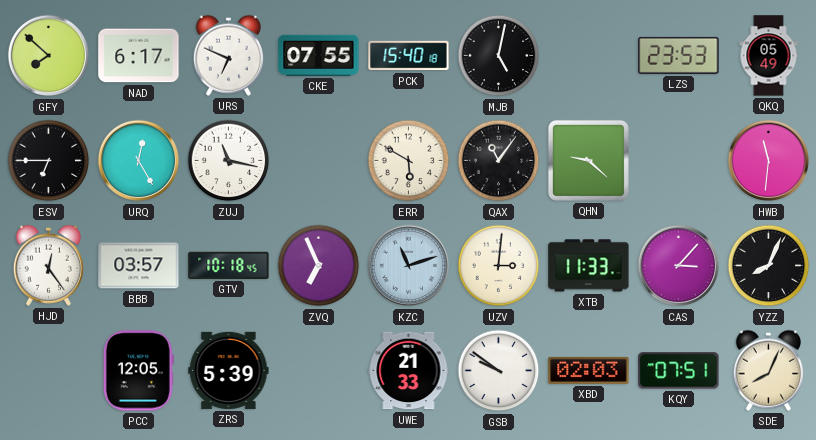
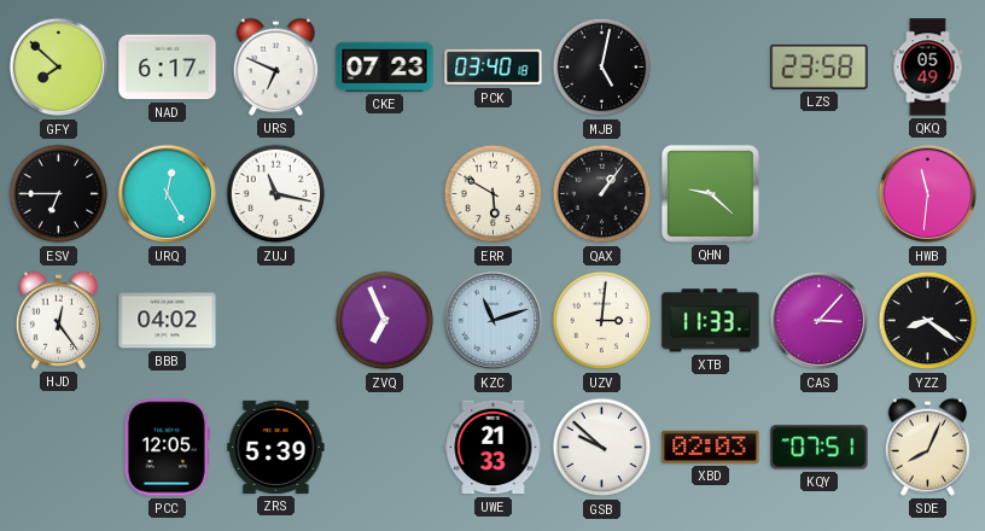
CKE: 07:55 -> 07:23 (385, 66)
PCK: 15:40 -> 03:40 (494, 68)
LZS: 23:53 -> 23:58 (820, 66)
QAX: 11:06 -> 1:06 (602, 194)
BBB: 03:57 -> 04:02 (168, 321)
GTV: 10:18 -> none (229, 265)
YZZ: 8:04 -> 8:21 (928, 321)
GSB: 9:51 -> 9:52 (602, 448)
